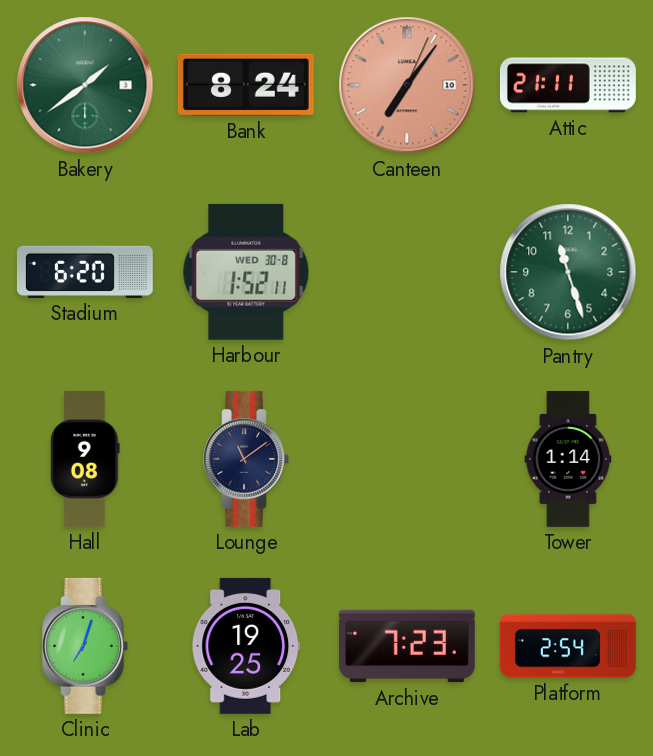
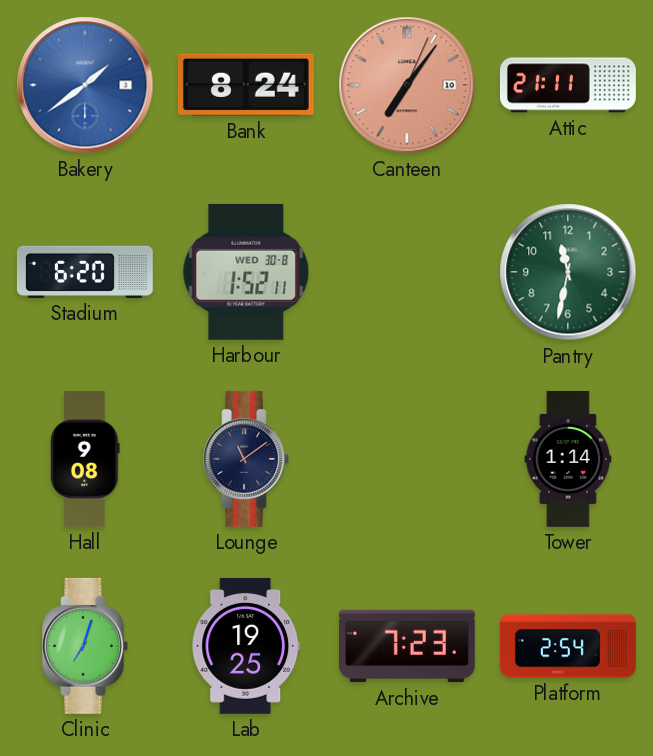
Bakery dial: green -> blue (85, 85)
Pantry: 11:27 -> 11:32 (568, 272)
